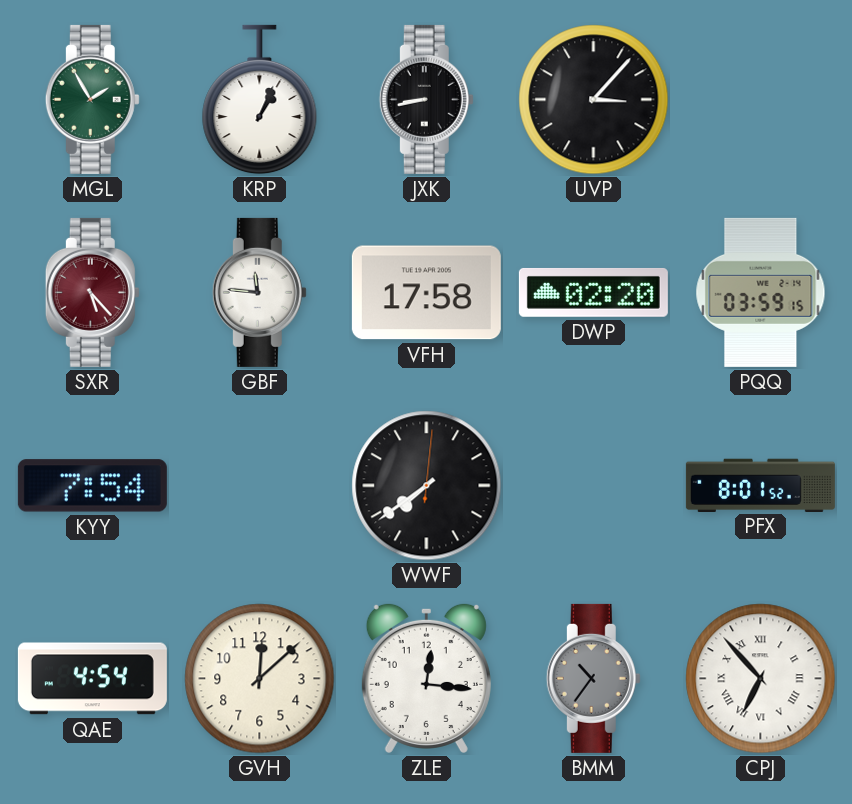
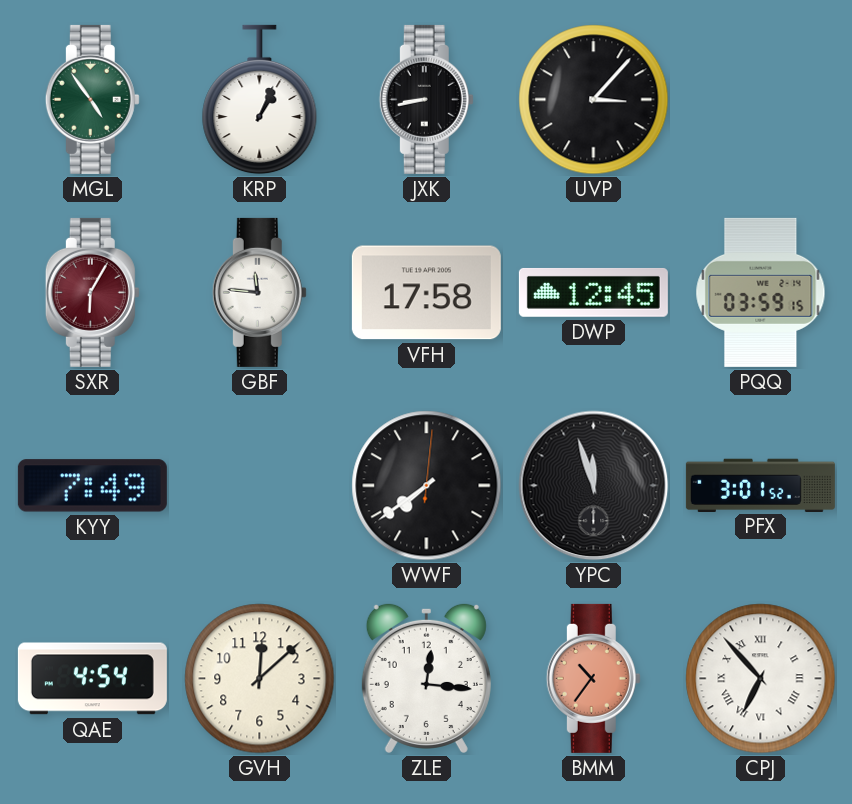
MGL: 1:55 -> 4:54 (92, 99)
SXR: 5:23 -> 6:05 (92, 292)
DWP: 02:20 -> 12:45 (593, 292)
KYY: 7:54 -> 7:49 (92, 486)
YPC: none -> 11:57 (594, 486)
PFX: 8:01 -> 3:01 (760, 485)
BMM dial: grey -> salmon (593, 678)
